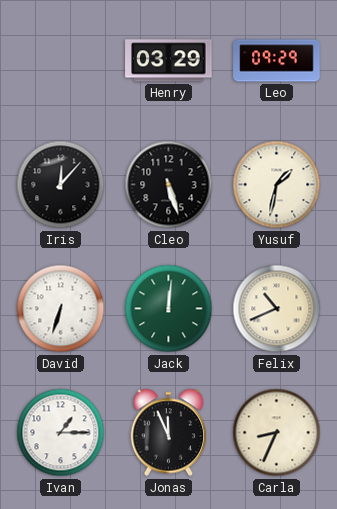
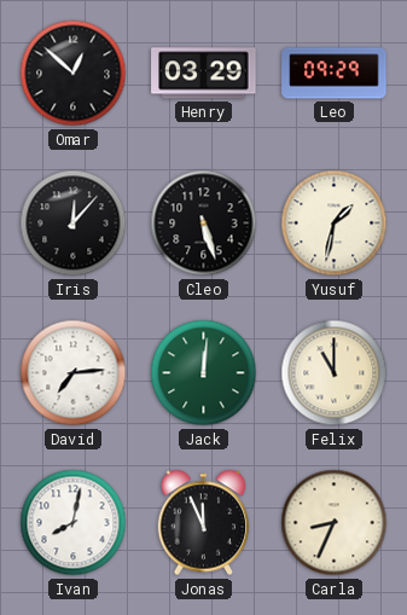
Omar: none -> 12:52 (74, 74)
David: 6:33 -> 7:14 (74, 373)
Felix: 10:41 -> 11:00 (335, 373)
Ivan: 1:15 -> 8:02 (74, 523)
